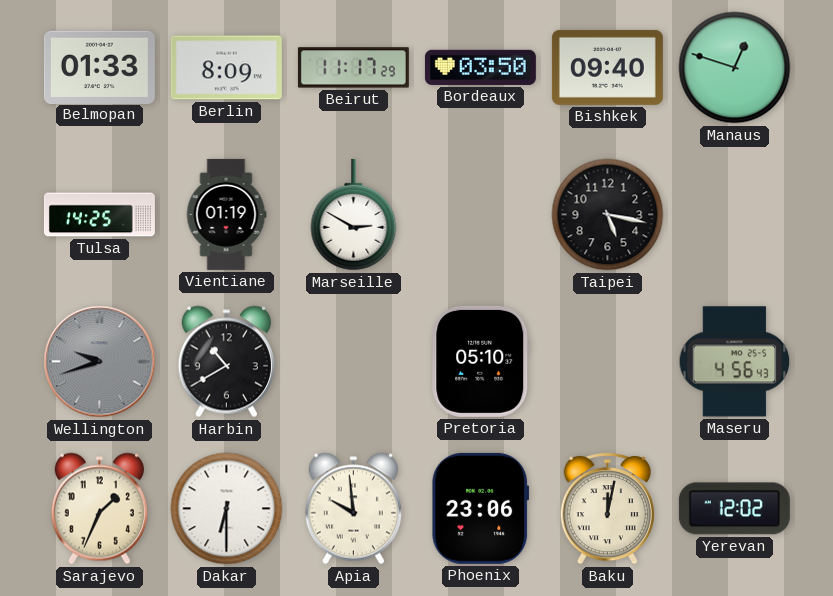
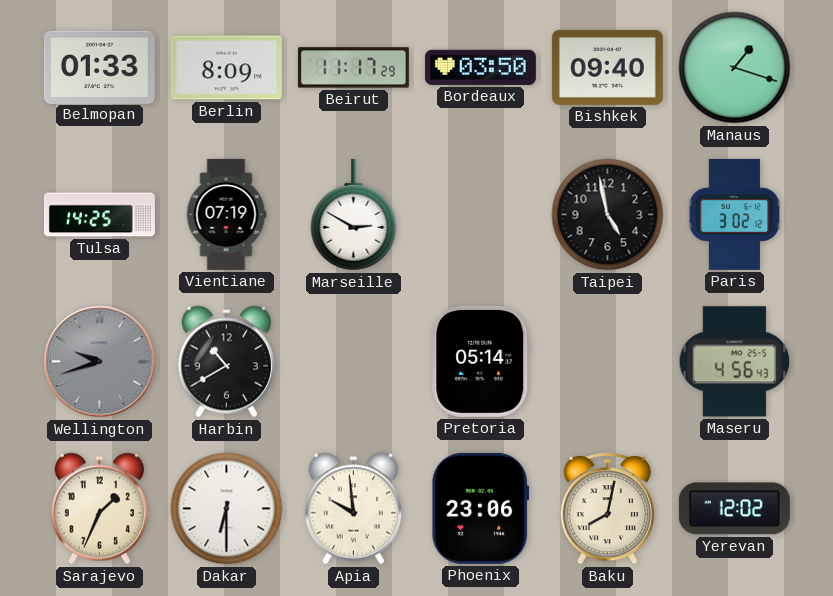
Manaus: 12:48 -> 1:18 (735, 68)
Vientiane: 01:19 -> 07:19 (226, 214)
Taipei: 5:17 -> 4:58 (608, 215)
Paris: none -> 3:02 (734, 214)
Pretoria: 05:10 -> 05:14 (481, 361)
Baku: 12:02 -> 8:02 (607, 509)
